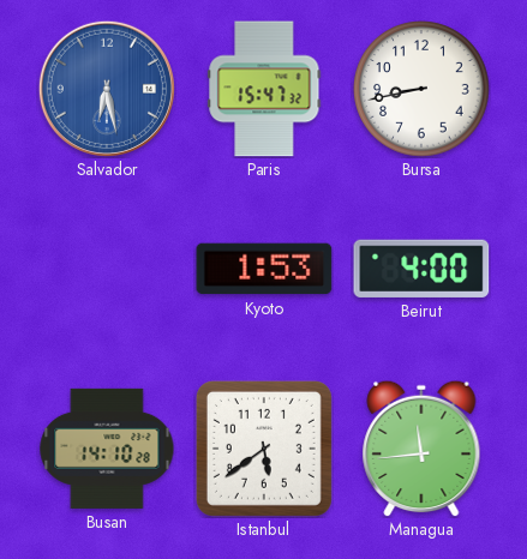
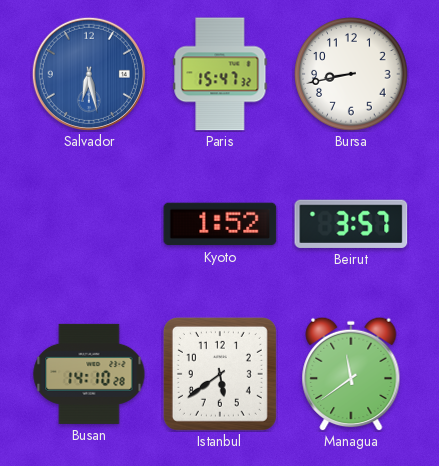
Kyoto: 1:53 -> 1:52 (220, 224)
Beirut: 4:00 -> 3:57 (351, 224)
Managua: 11:44 -> 11:39 (351, 374)
